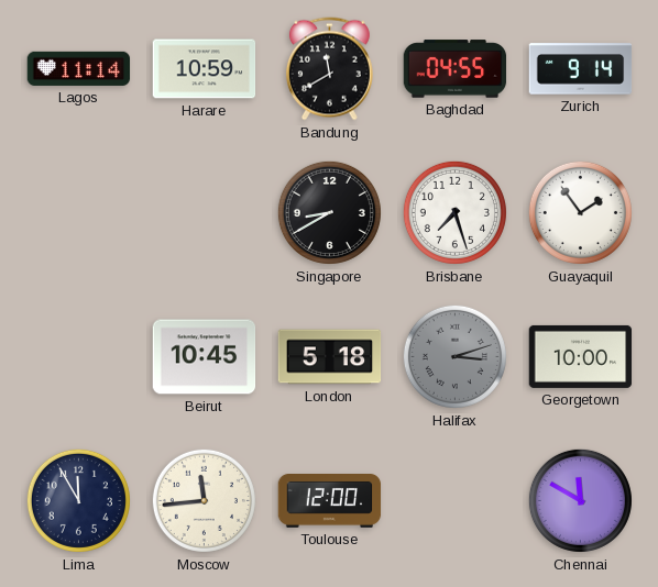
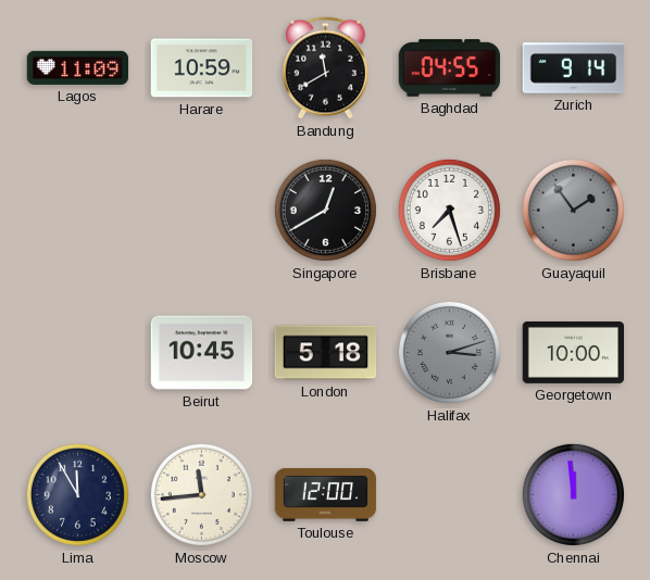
Lagos: 11:14 -> 11:09 (78, 67)
Singapore: 8:40 -> 12:40 (325, 210)
Guayaquil dial: white -> grey (573, 210)
Chennai: 11:50 -> 11:59 (573, 494)
